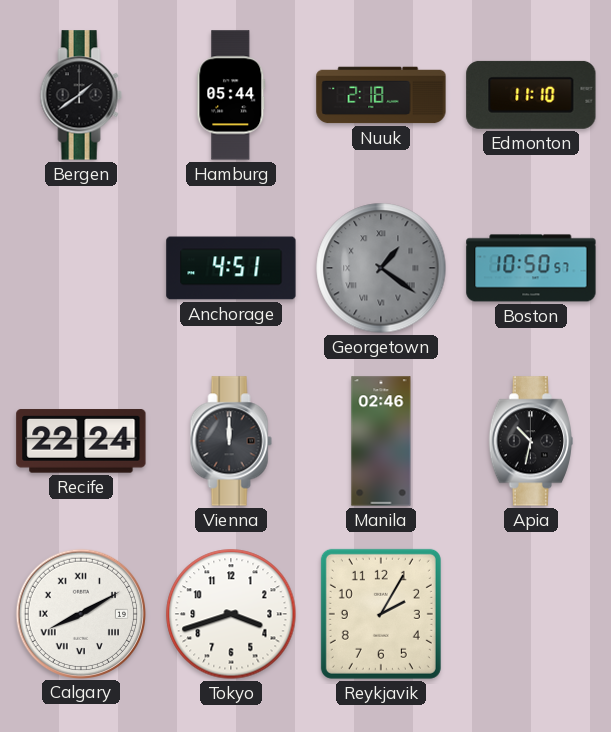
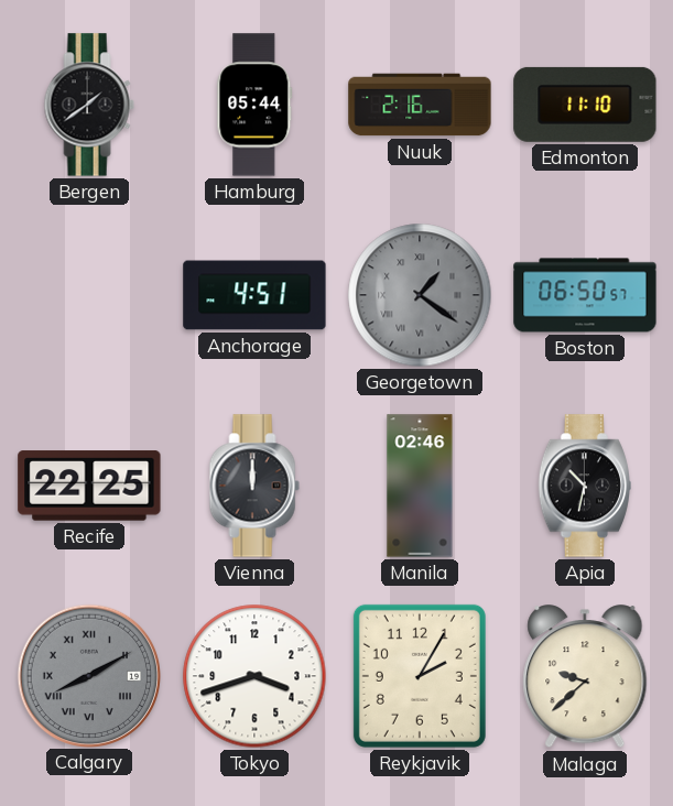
Nuuk: 2:18 -> 2:16 (420, 105)
Boston: 10:50 -> 06:50 (585, 295)
Recife: 22:24 -> 22:25 (89, 486)
Calgary dial: white -> grey (88, 675)
Malaga: none -> 9:38 (585, 677)
